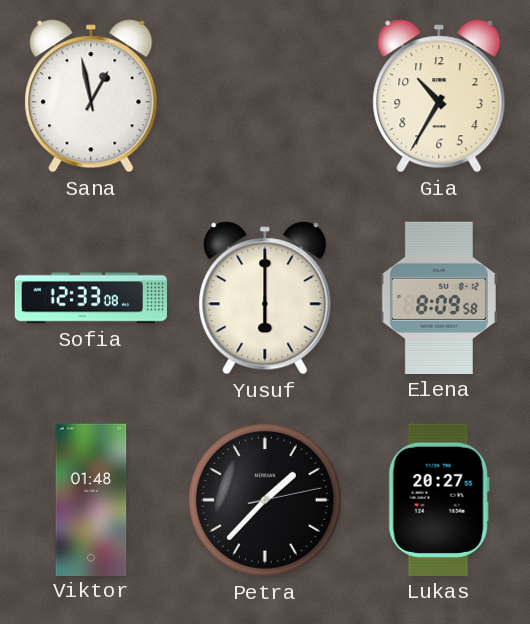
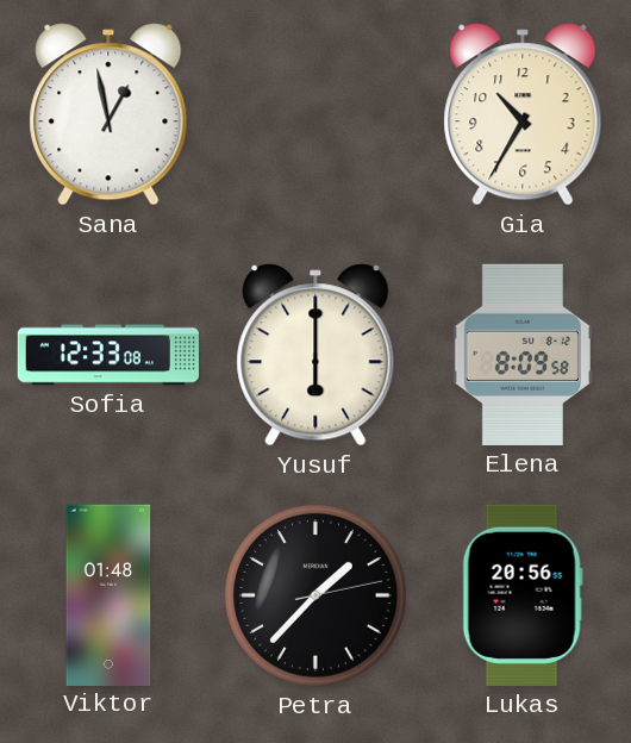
Lukas: 20:27 -> 20:56 (523, 595)
